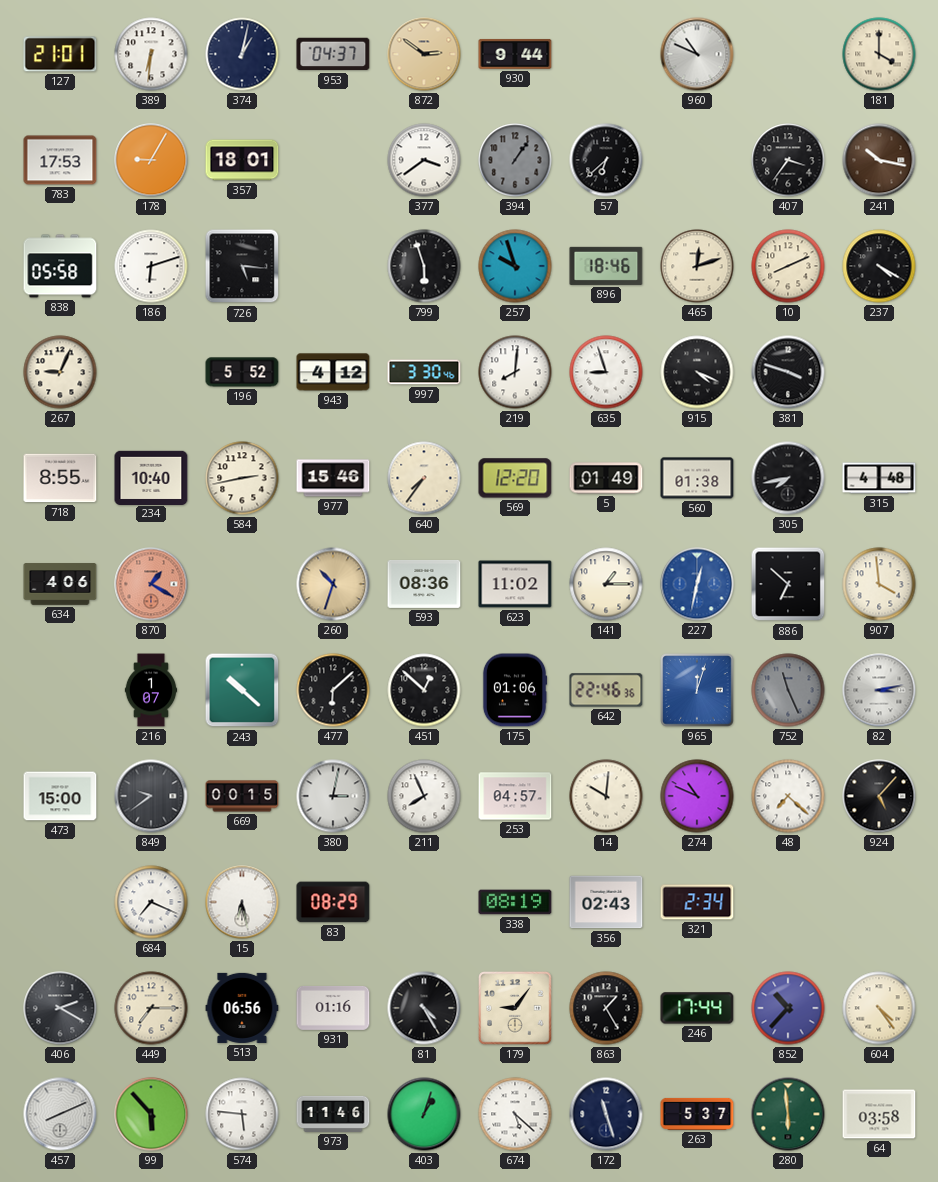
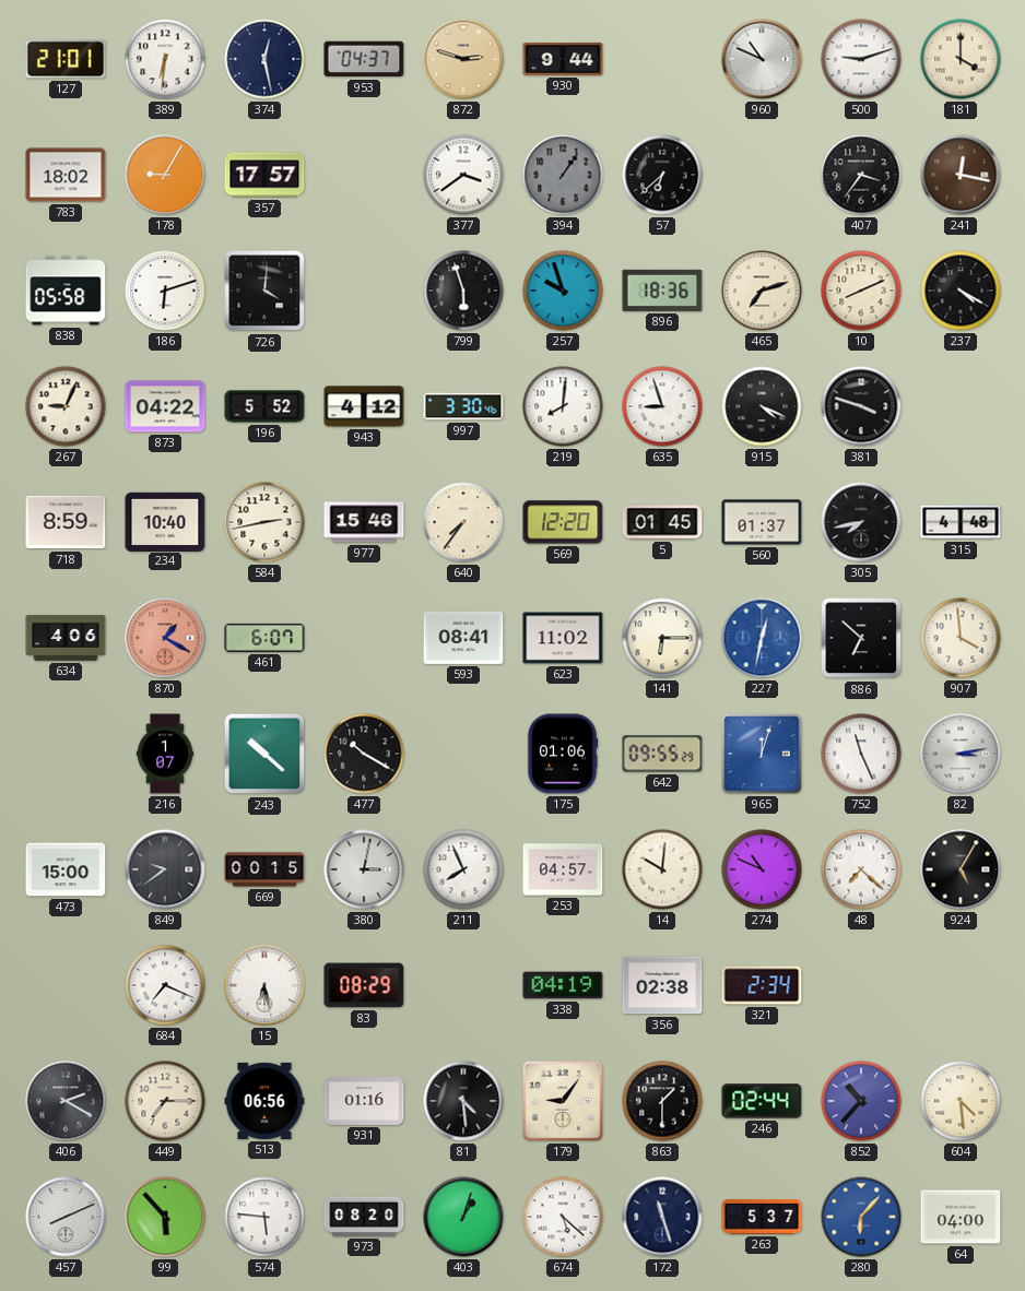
374: 1:02 -> 12:28 (264, 59)
872: 2:51 -> 2:48 (463, 59)
500: none -> 9:12 (861, 59)
783: 17:53 -> 18:02 (66, 175)
357: 18:01 -> 17:57 (264, 175)
241: 10:17 -> 12:17 (961, 175)
726: 5:16 -> 4:01 (264, 291)
896: 18:46 -> 18:36 (662, 291)
465: 12:12 -> 7:12 (762, 291)
873: none -> 04:22 (165, 406)
718: 8:55 -> 8:59 (66, 522)
5: 01:49 -> 01:45 (662, 522)
560: 01:38 -> 01:37 (762, 522)
461: none -> 6:07 (264, 638)
260: 10:33 -> none (333, 584)
593: 08:36 -> 08:41 (463, 638)
141: 1:15 -> 6:15 (662, 638)
477: 6:08 -> 10:20 (364, 754)
451: 12:52 -> none (424, 690)
642: 22:46 -> 09:55 (662, 754)
752 dial: grey -> white (861, 754)
924: 5:07 -> 5:05 (961, 869)
338: 08:19 -> 04:19 (563, 985)
356: 02:43 -> 02:38 (662, 985)
81: 4:25 -> 4:29 (463, 1101)
863: 1:25 -> 1:30 (662, 1101)
246: 17:44 -> 02:44 (762, 1101)
604: 4:24 -> 4:29 (961, 1101)
973: 11:46 -> 08:20 (364, 1217)
280: 5:59 -> 6:07 (861, 1217)
280 dial: green -> blue (861, 1217)
64: 03:58 -> 04:00 (961, 1217)
